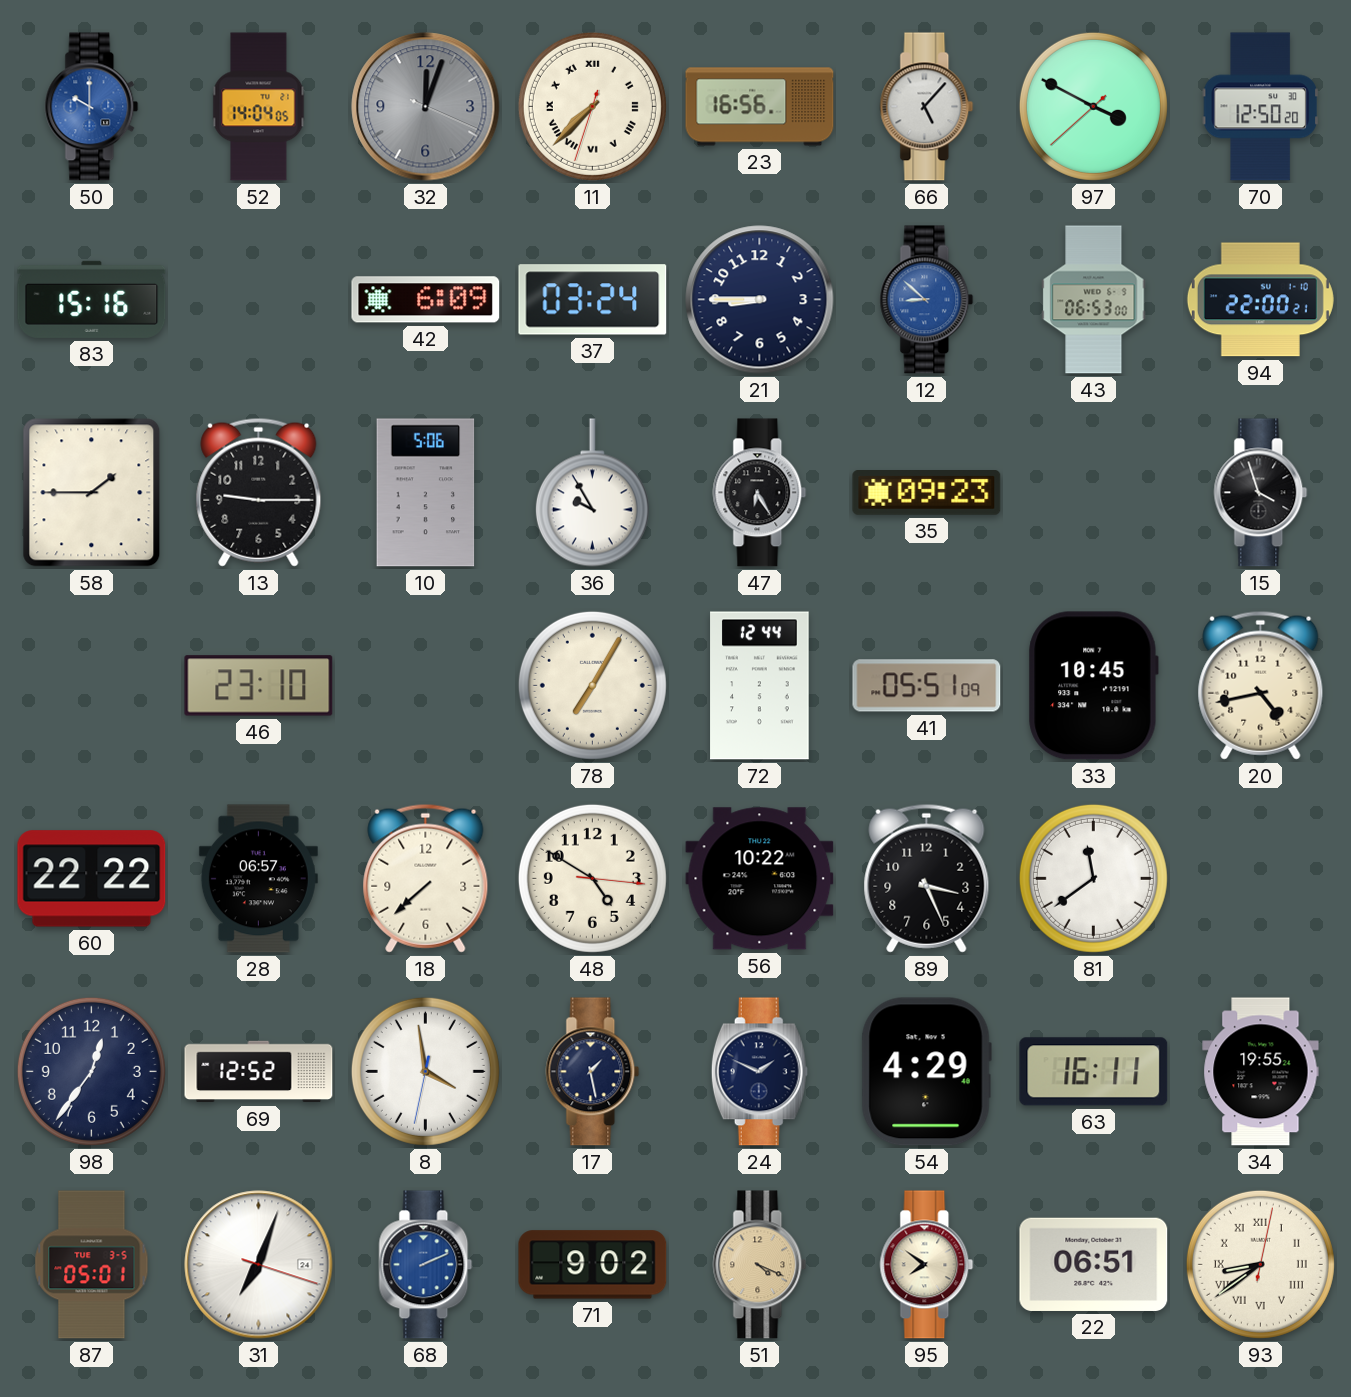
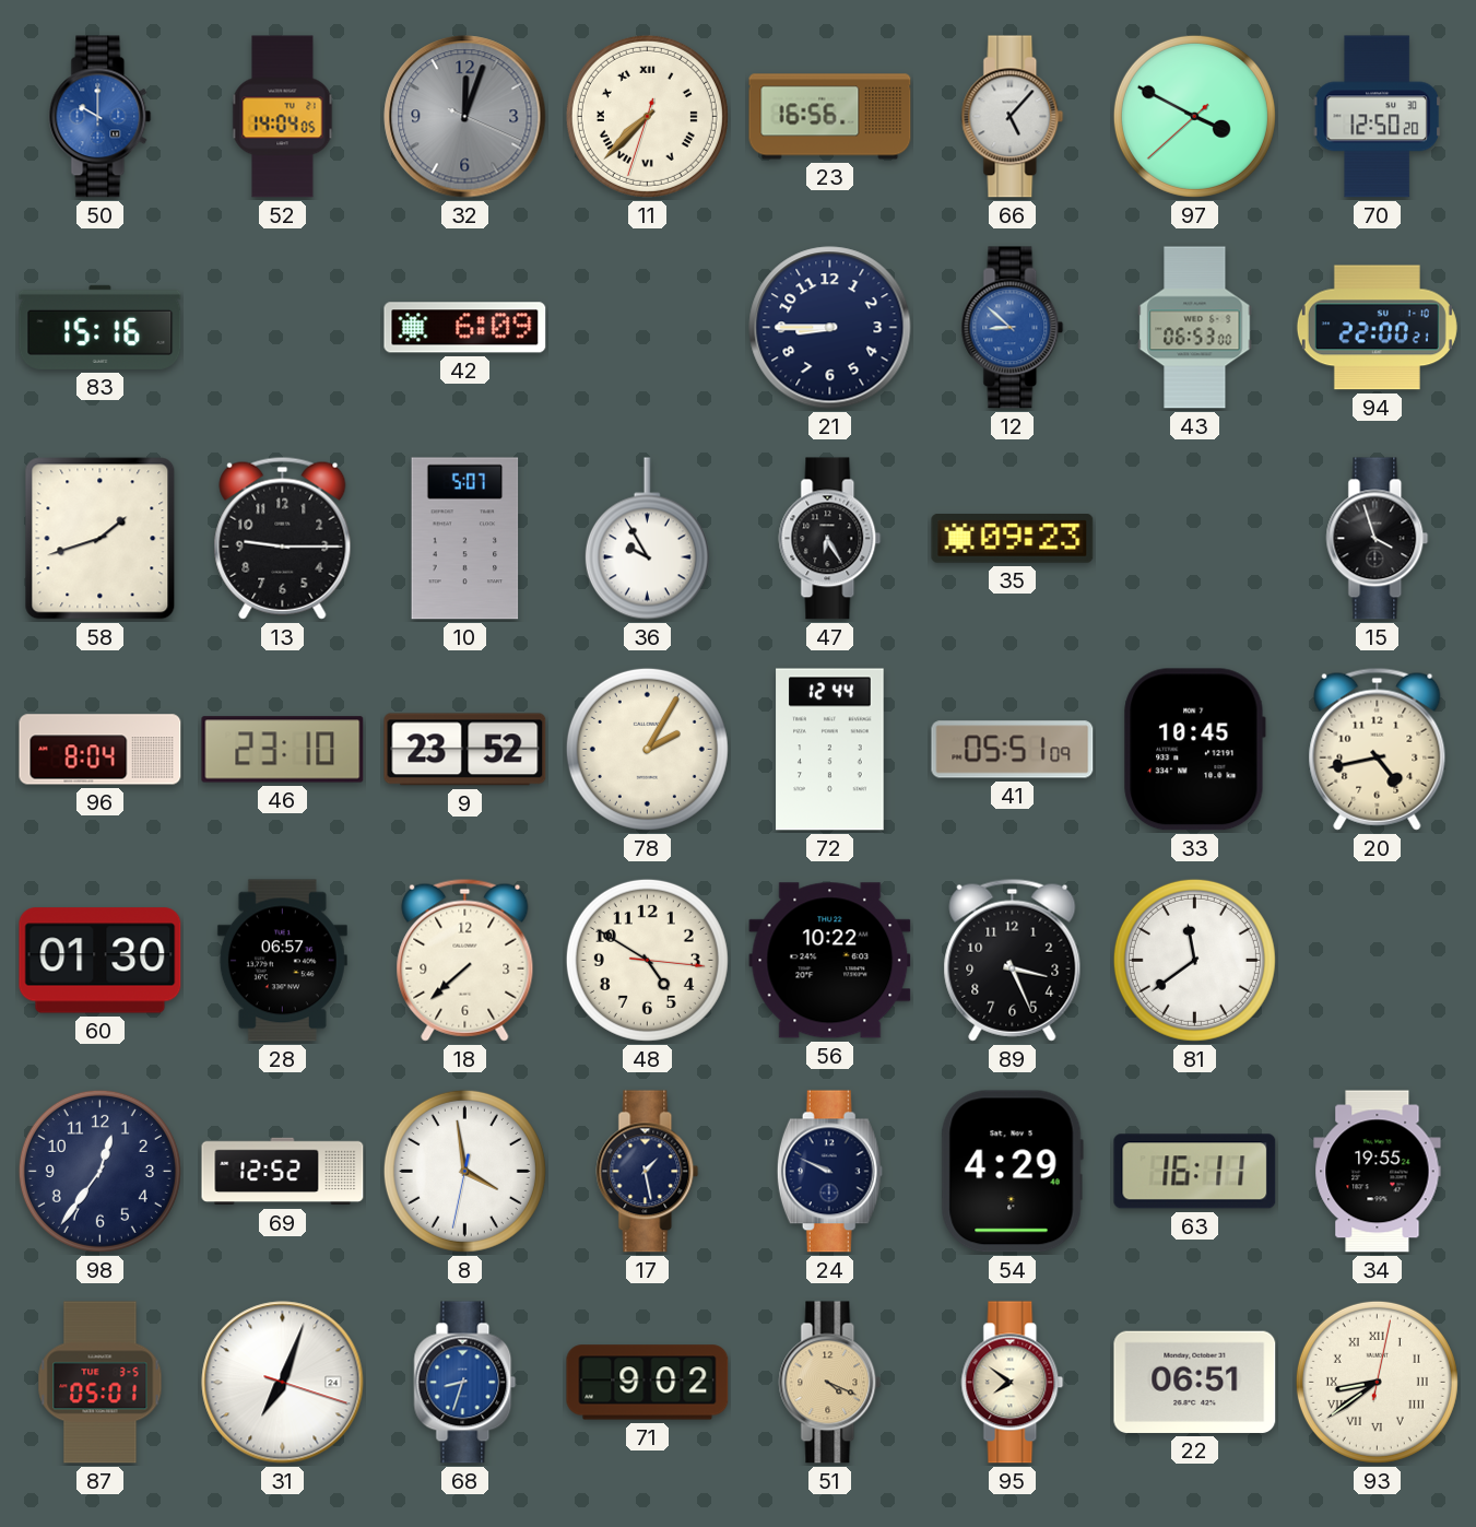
37: 03:24 -> none (593, 300)
58: 1:45 -> 1:42 (101, 539)
10: 5:06 -> 5:07 (465, 539)
96: none -> 8:04 (101, 750)
9: none -> 23:52 (465, 750)
78: 7:05 -> 2:05 (647, 749)
60: 22:22 -> 01:30 (101, 961)
24: 1:49 -> 9:49 (829, 1172)
68: 2:11 -> 8:33 (465, 1383)
